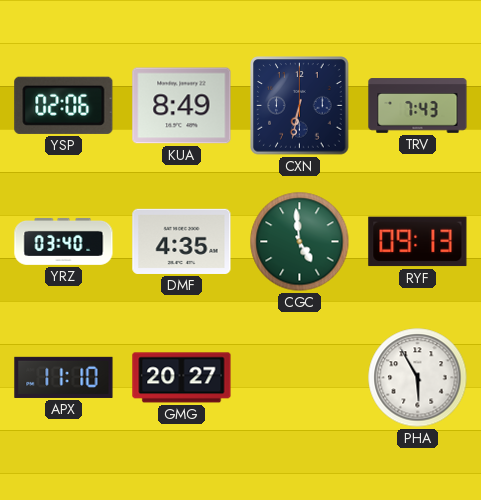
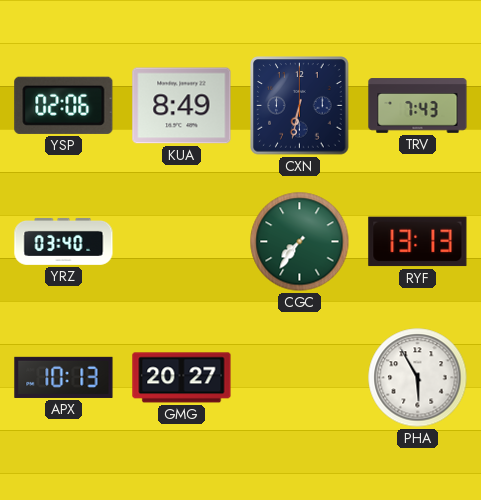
DMF: 4:35 -> none (182, 241)
CGC: 4:59 -> 7:36 (300, 242)
RYF: 09:13 -> 13:13 (418, 242)
APX: 11:10 -> 10:13 (64, 377)
